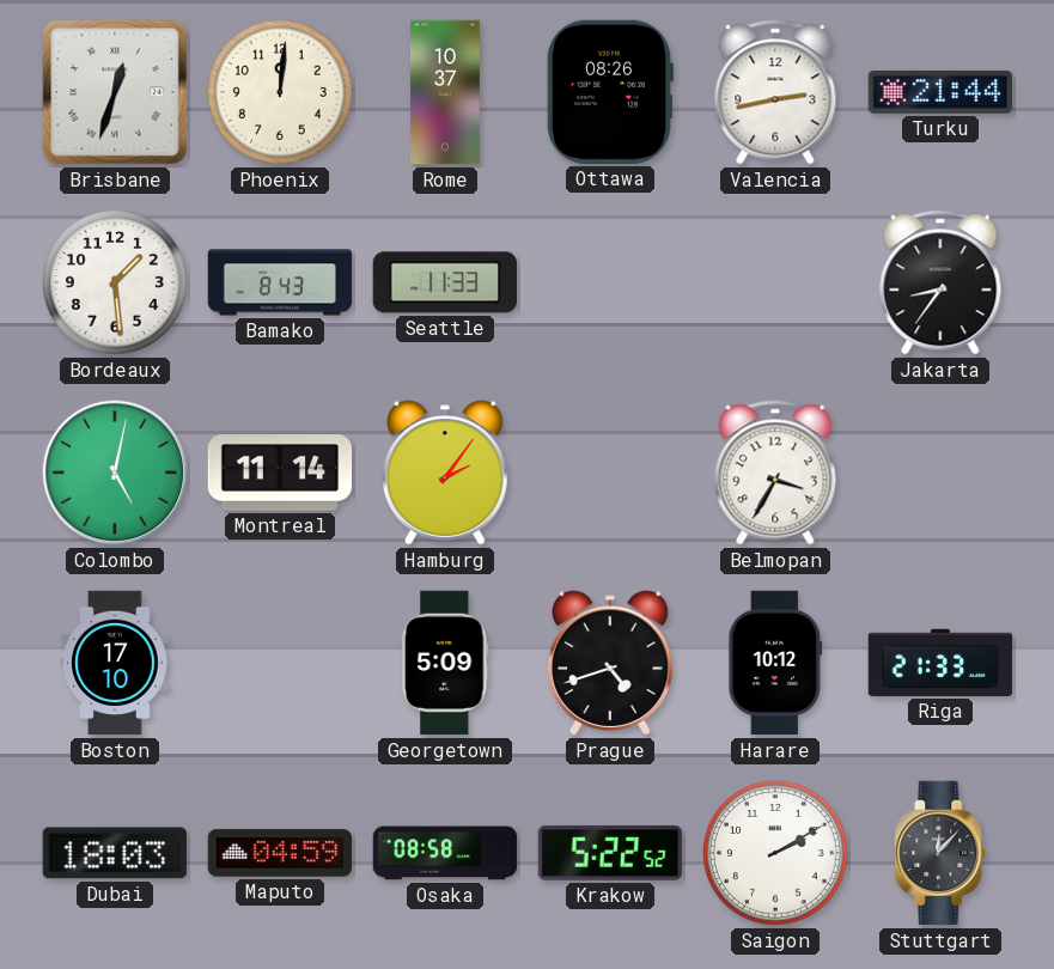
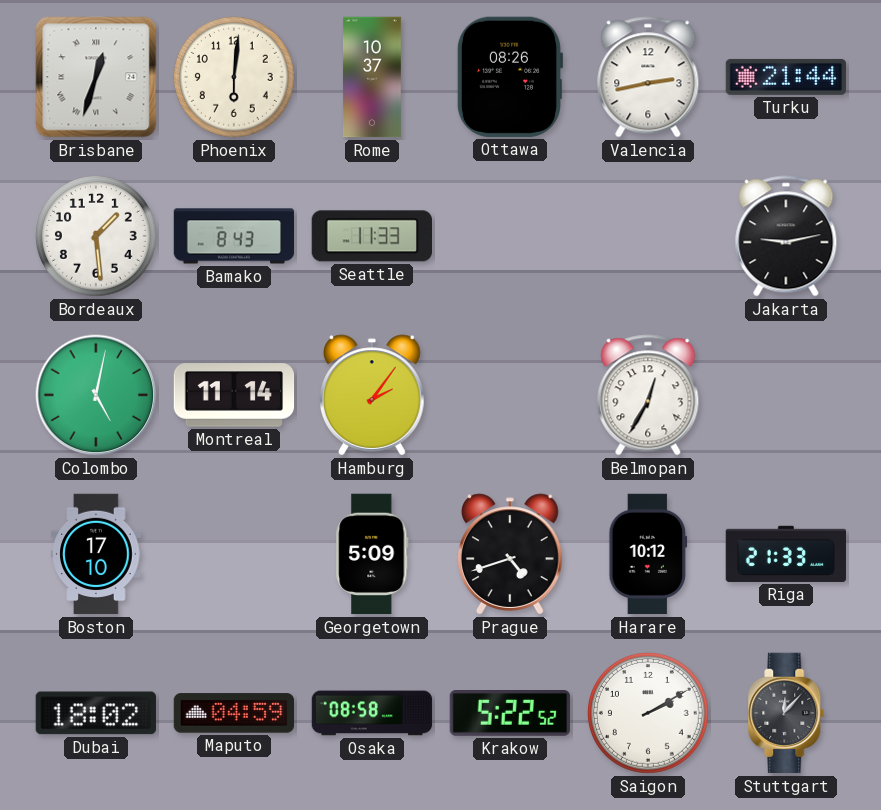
Phoenix: 12:01 -> 6:01 (234, 77)
Jakarta: 8:36 -> 9:13 (786, 236)
Belmopan: 3:35 -> 12:35 (648, 395)
Dubai: 18:03 -> 18:02 (95, 713)
